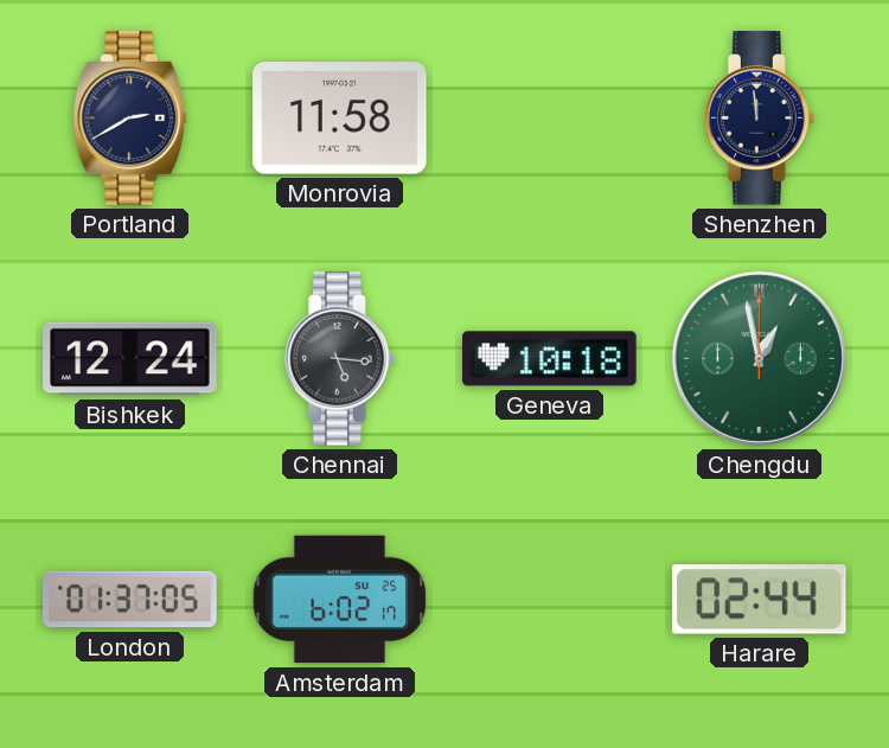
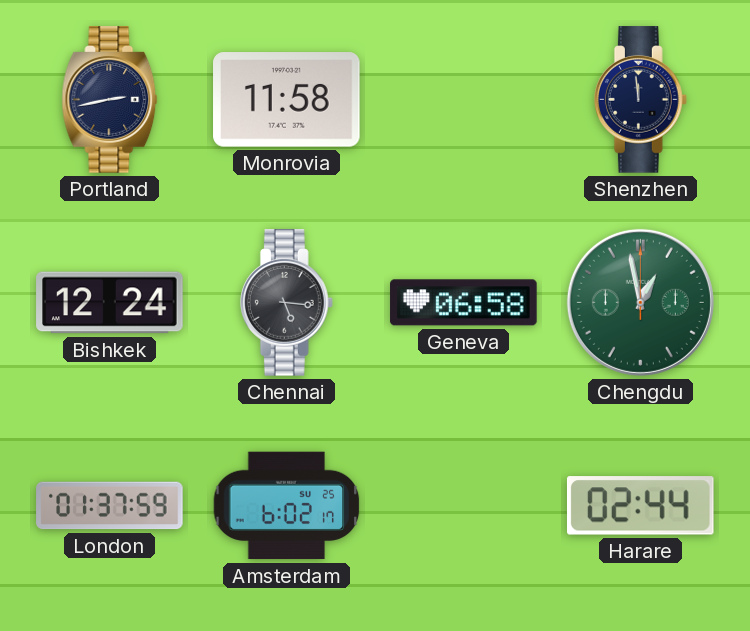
Portland: 2:40 -> 2:43 (110, 100)
Geneva: 10:18 -> 06:58 (464, 303)
London: 01:37:05 -> 01:37:59 (110, 506)
